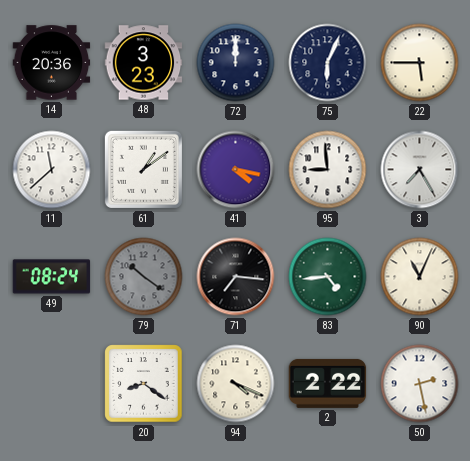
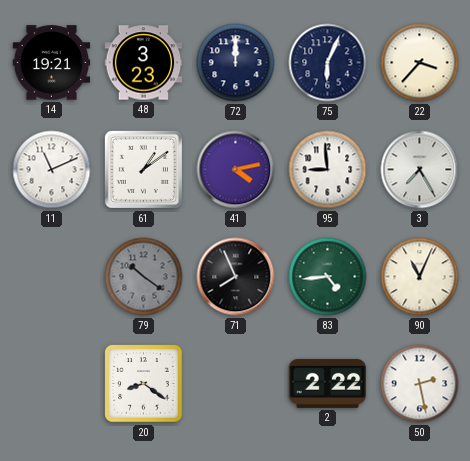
14: 20:36 -> 19:21 (52, 63)
22: 5:45 -> 3:37 (420, 63)
11: 11:38 -> 11:11 (52, 170)
41: 4:17 -> 4:13 (236, 170)
49: 08:24 -> none (52, 277)
71: 7:16 -> 7:56 (236, 277)
94: 4:19 -> none (236, 384)
